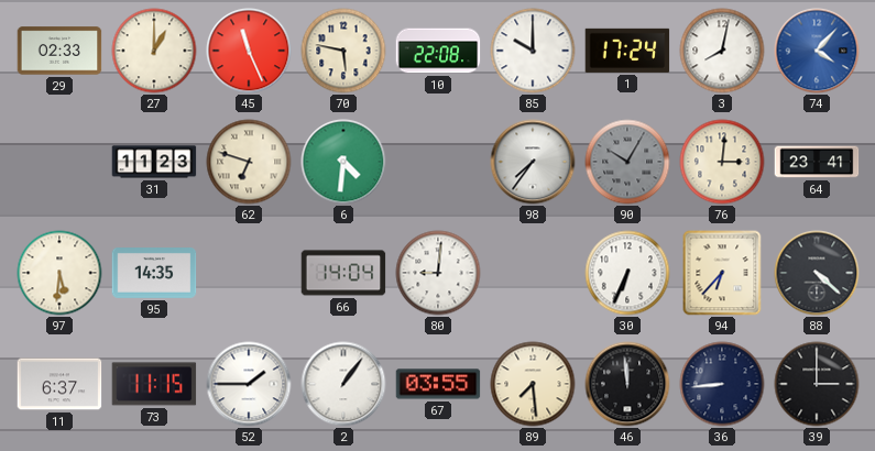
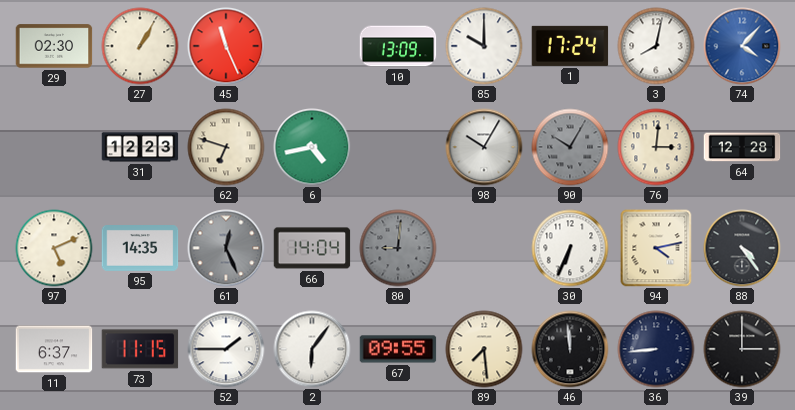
29: 02:33 -> 02:30 (54, 46)
27: 1:00 -> 1:05 (140, 46)
70: 5:47 -> none (343, 51)
10: 22:08 -> 13:09 (398, 46)
31: 11:23 -> 12:23 (140, 147)
6: 4:31 -> 4:43 (312, 147)
98: 7:36 -> 10:05 (484, 147)
64: 23:41 -> 12:28 (742, 147)
97: 5:31 -> 5:11 (54, 248)
61: none -> 12:26 (226, 248)
80 dial: white -> grey (398, 248)
94: 6:37 -> 4:13 (656, 248)
88: 4:22 -> 4:24 (742, 248)
2: 1:06 -> 6:06 (312, 349)
67: 03:55 -> 09:55 (398, 349)
